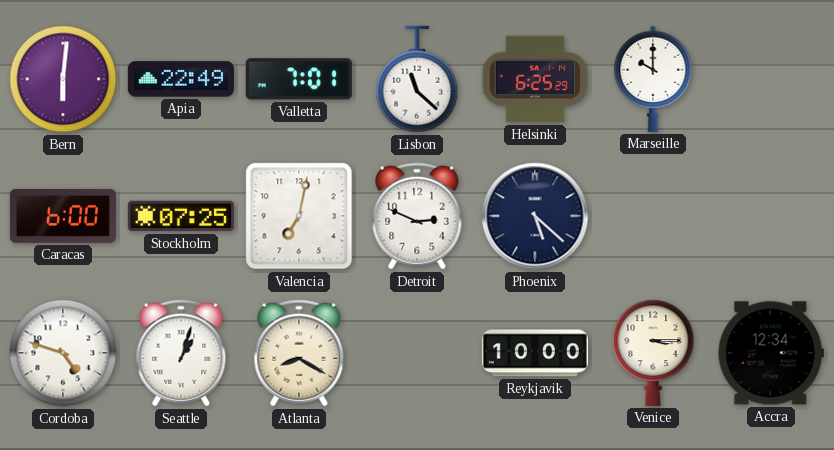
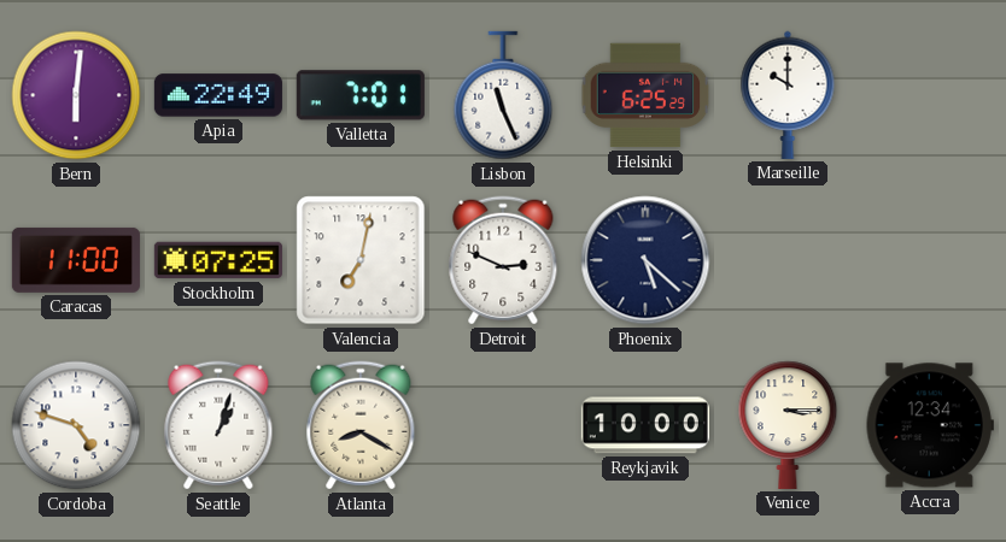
Lisbon: 11:22 -> 11:26 (503, 95)
Caracas: 6:00 -> 11:00 (76, 260)
